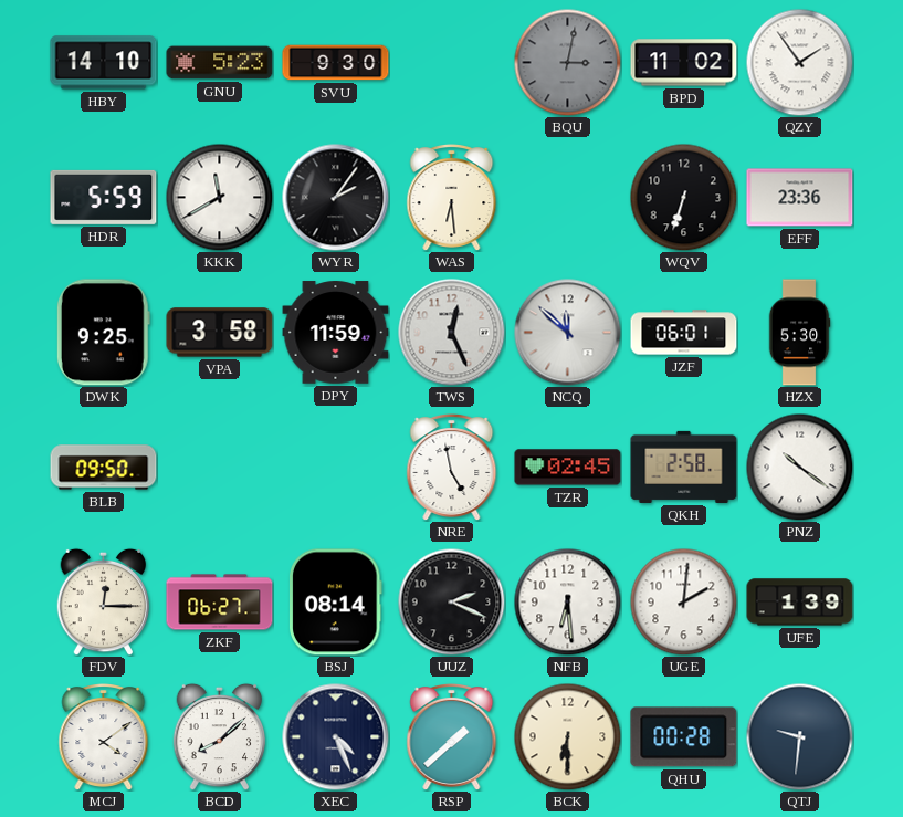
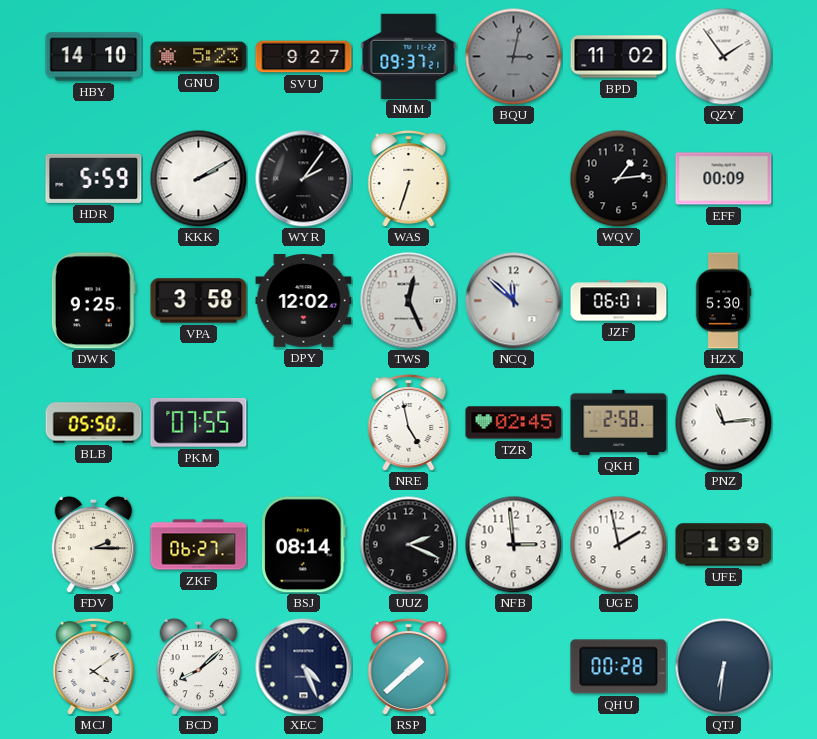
SVU: 9:30 -> 9:27 (304, 57)
NMM: none -> 09:37 (409, 56)
KKK: 11:40 -> 2:10 (198, 178)
WAS: 6:29 -> 6:33 (409, 179)
WQV: 6:33 -> 1:14 (618, 178)
EFF: 23:36 -> 00:09 (724, 179)
DPY: 11:59 -> 12:02 (304, 301)
BLB: 09:50 -> 05:50 (94, 423)
PKM: none -> 07:55 (199, 422)
PNZ: 10:21 -> 11:14 (723, 422)
FDV: 12:15 -> 2:15 (94, 544)
NFB: 6:29 -> 2:59 (513, 544)
UGE: 2:01 -> 1:58 (618, 544)
BCK: 6:30 -> none (567, 736)
QTJ: 9:31 -> 6:31 (723, 666)
